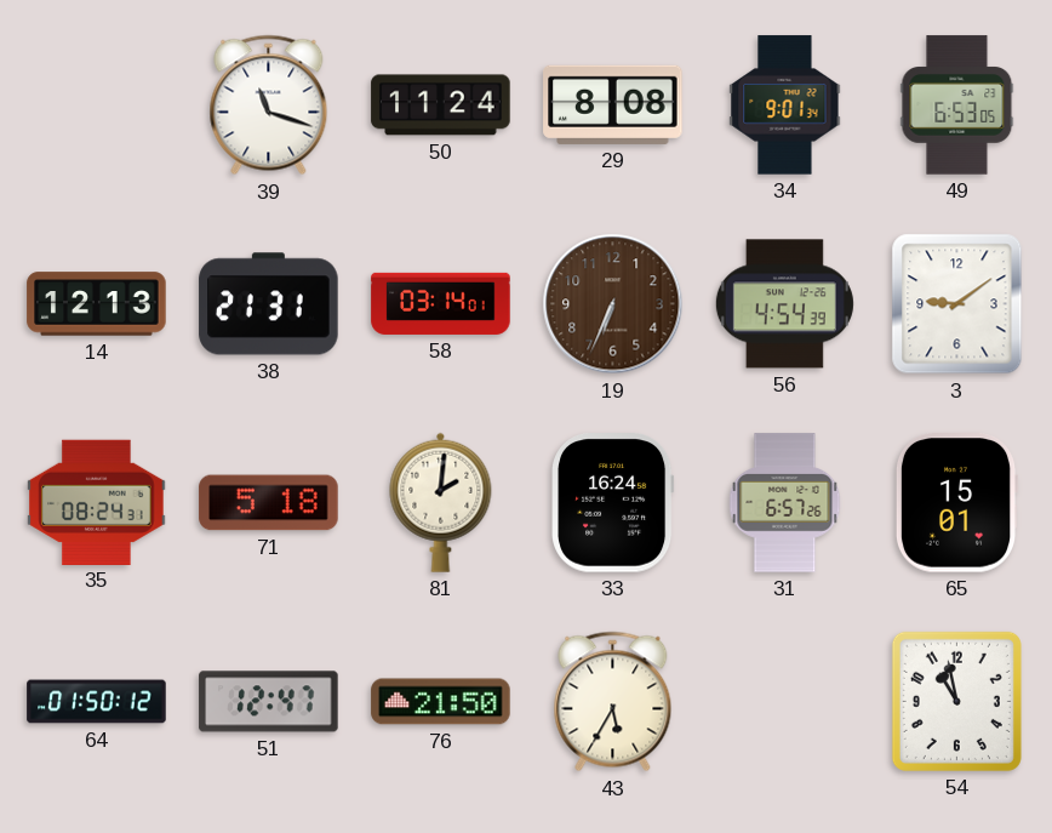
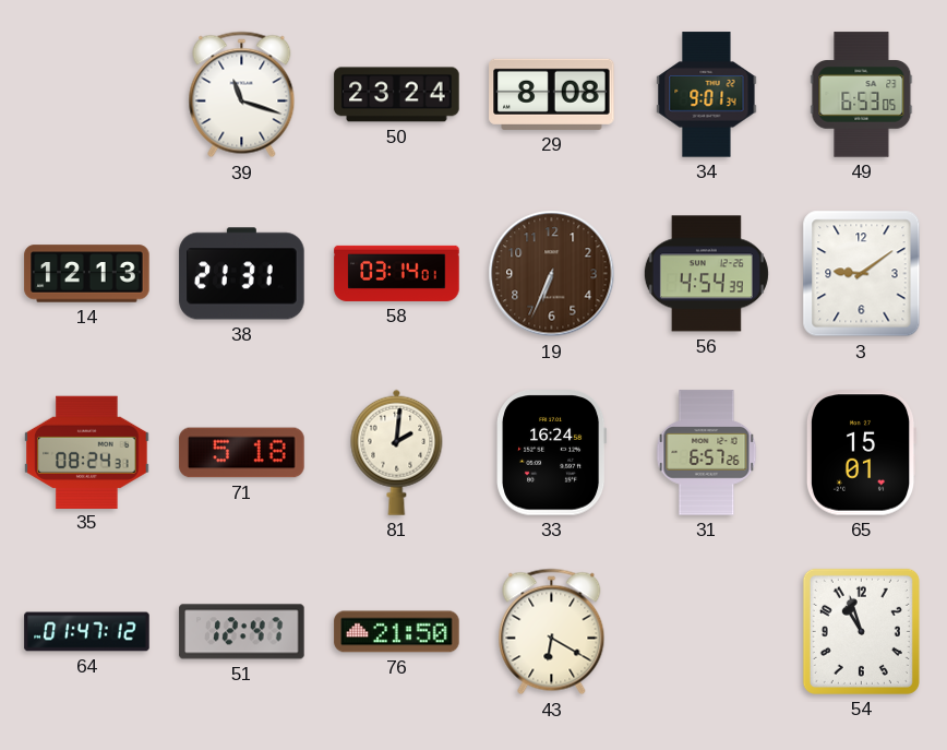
50: 11:24 -> 23:24 (397, 95)
64: 01:50 -> 01:47 (87, 632)
43: 5:35 -> 6:20 (552, 632)
54: 10:58 -> 10:57 (861, 631)
